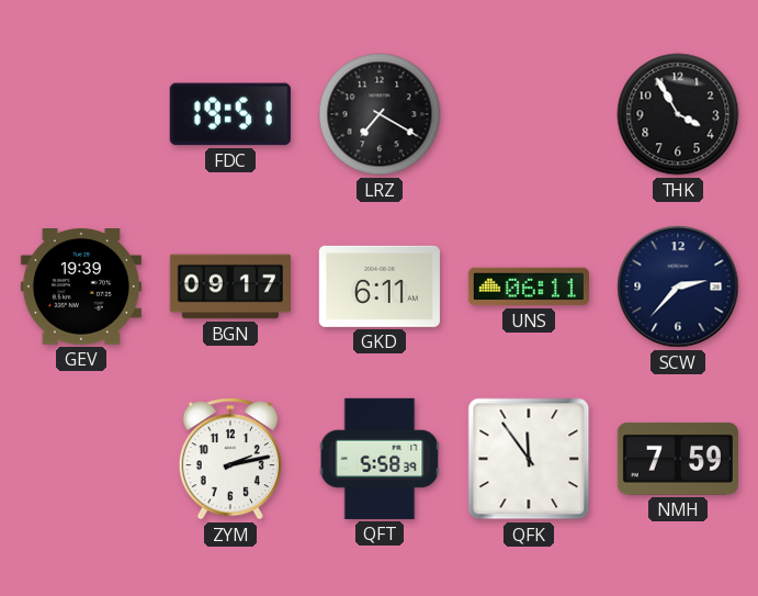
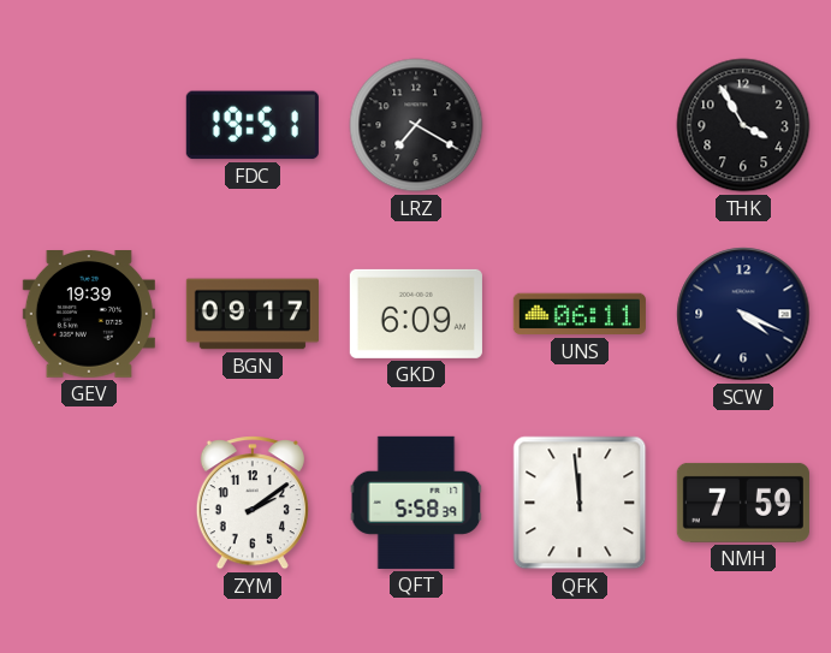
GKD: 6:11 -> 6:09 (416, 314)
SCW: 2:37 -> 4:19 (743, 314)
ZYM: 2:13 -> 2:09 (253, 503)
QFK: 11:54 -> 11:59 (580, 503)
